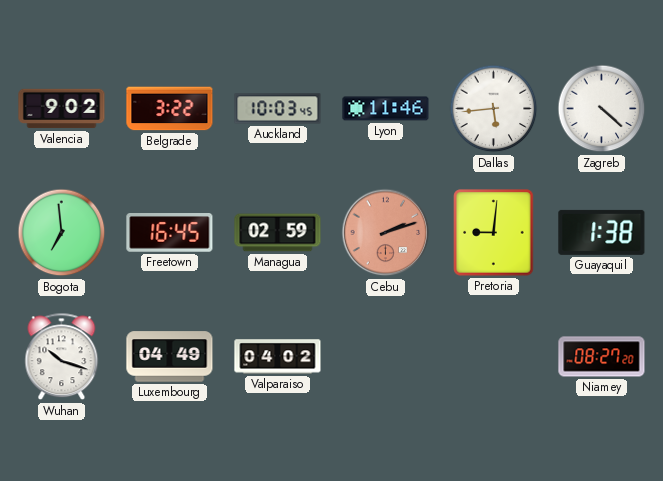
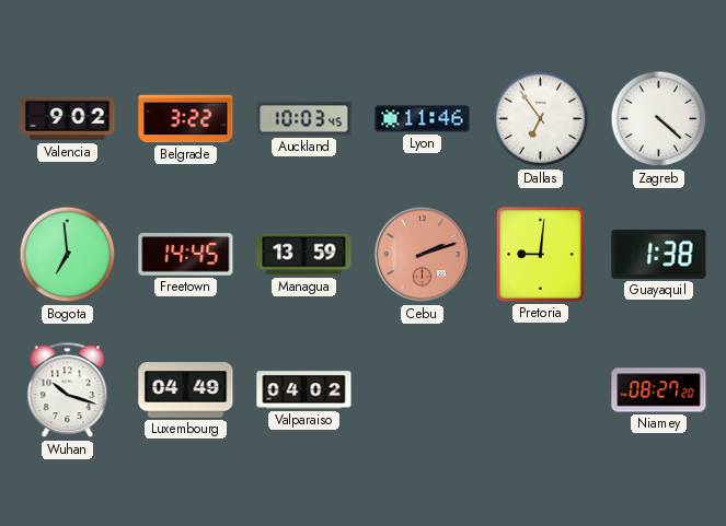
Dallas: 5:44 -> 6:54 (541, 119)
Freetown: 16:45 -> 14:45 (186, 255)
Managua: 02:59 -> 13:59 (304, 255)
